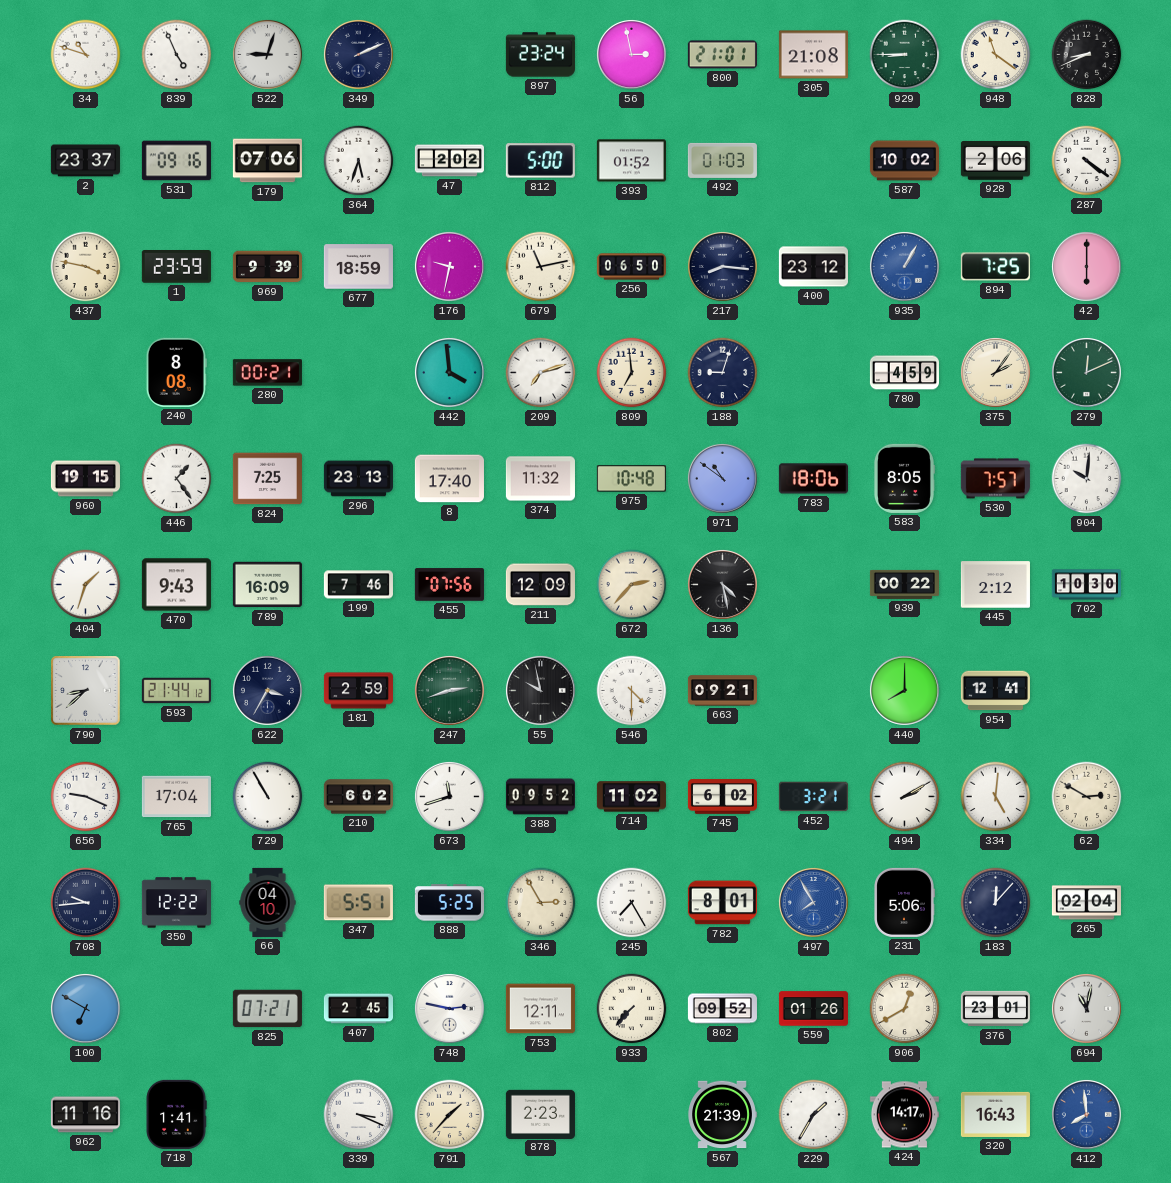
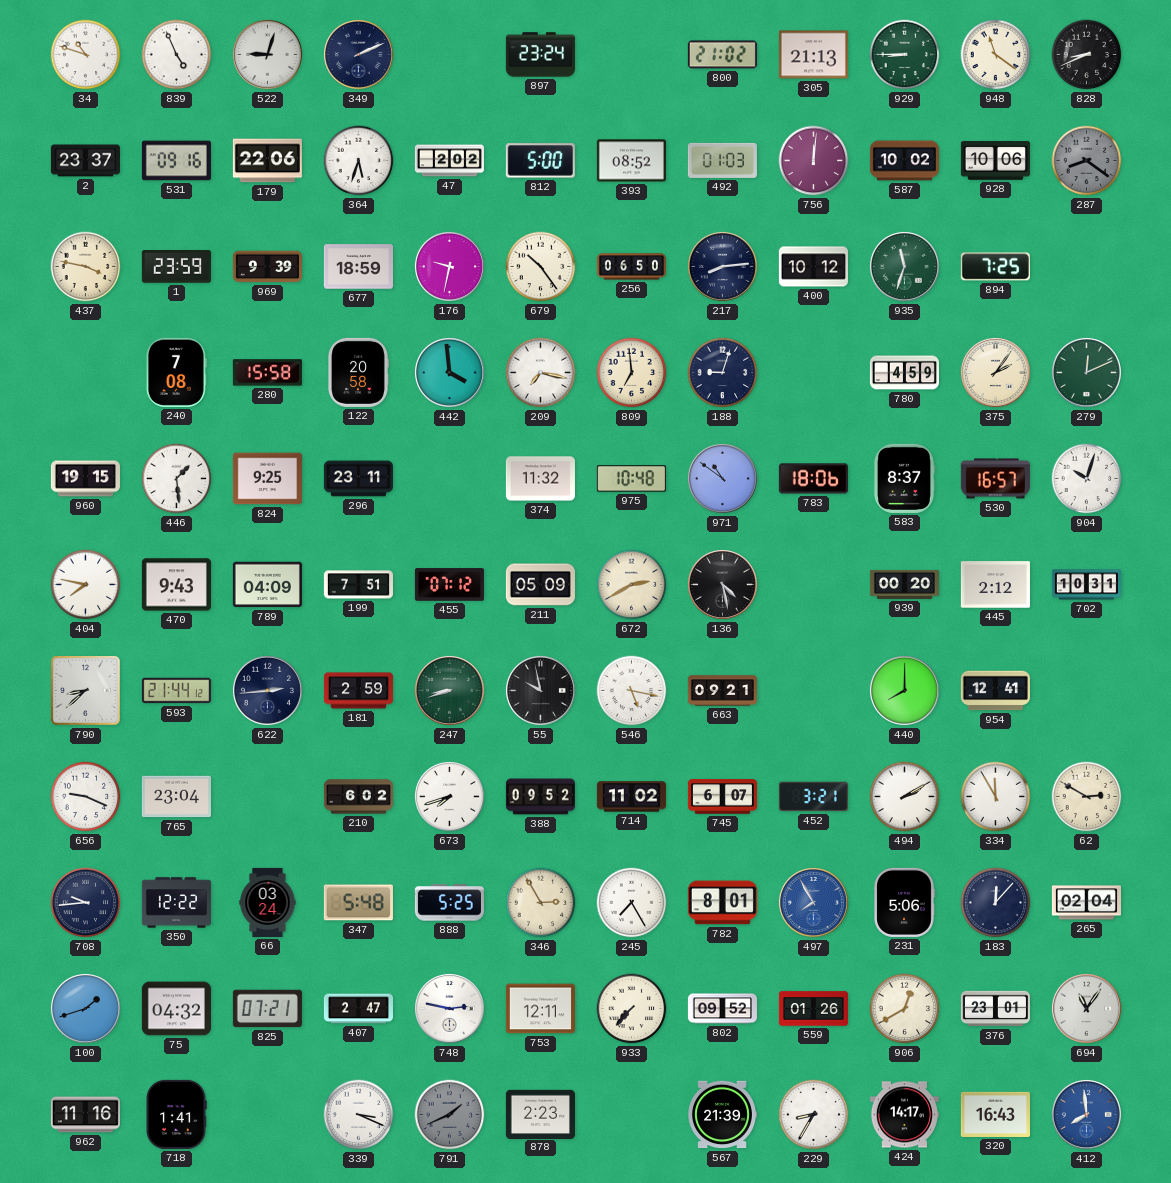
56: 2:58 -> none (631, 54)
800: 21:01 -> 21:02 (722, 55)
305: 21:08 -> 21:13 (813, 55)
179: 07:06 -> 22:06 (267, 161)
393: 01:52 -> 08:52 (631, 161)
756: none -> 12:01 (814, 161)
928: 2:06 -> 10:06 (995, 161)
287: 4:21 -> 8:21 (1087, 161)
287 dial: white -> grey (1087, 161)
679: 11:13 -> 10:24 (541, 267)
217: 8:16 -> 8:14 (722, 266)
400: 23:12 -> 10:12 (813, 267)
935: 1:05 -> 11:33 (904, 266)
935 dial: blue -> green (904, 266)
42: 6:00 -> none (1086, 266)
240: 8:08 -> 7:08 (176, 372)
280: 00:21 -> 15:58 (267, 373)
122: none -> 20:58 (359, 372)
209: 7:12 -> 7:17 (541, 373)
446: 1:24 -> 1:29 (177, 479)
824: 7:25 -> 9:25 (267, 479)
296: 23:13 -> 23:11 (358, 479)
8: 17:40 -> none (449, 479)
583: 8:05 -> 8:37 (904, 478)
530: 7:57 -> 16:57 (995, 479)
904: 10:01 -> 10:03 (1087, 479)
404: 1:33 -> 7:47 (86, 585)
789: 16:09 -> 04:09 (267, 585)
199: 7:46 -> 7:51 (358, 585)
455: 07:56 -> 07:12 (449, 585)
211: 12:09 -> 05:09 (540, 585)
672: 2:37 -> 2:40 (632, 585)
939: 00:22 -> 00:20 (904, 584)
702: 10:30 -> 10:31 (1086, 585)
622: 3:35 -> 2:44 (267, 690)
247: 2:42 -> 8:42 (449, 690)
546: 4:30 -> 5:17 (632, 691)
765: 17:04 -> 23:04 (176, 797)
729: 10:55 -> none (268, 797)
673: 11:42 -> 7:42 (449, 796)
745: 6:02 -> 6:07 (722, 797)
334: 5:01 -> 11:55 (996, 797)
66: 04:10 -> 03:24 (268, 902)
347: 5:51 -> 5:48 (358, 903)
100: 6:50 -> 1:42 (85, 1008)
75: none -> 04:32 (176, 1009)
407: 2:45 -> 2:47 (358, 1009)
694: 11:02 -> 11:06 (1086, 1008)
791: 1:37 -> 1:41 (450, 1115)
791 dial: cream -> grey (450, 1115)
229: 1:35 -> 8:35 (814, 1115)
